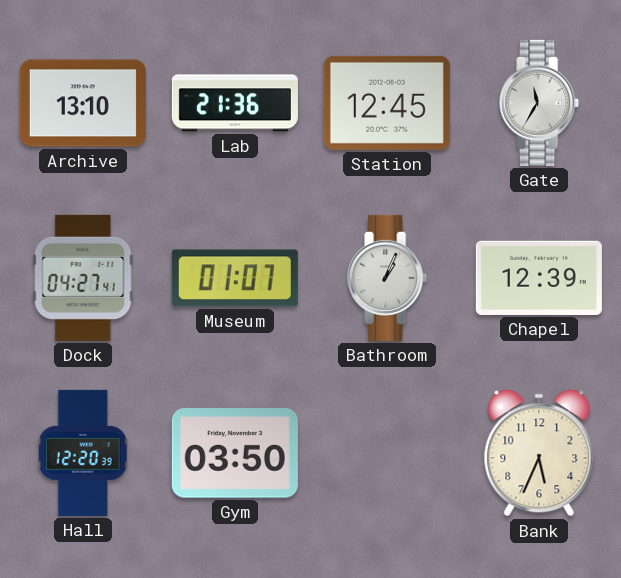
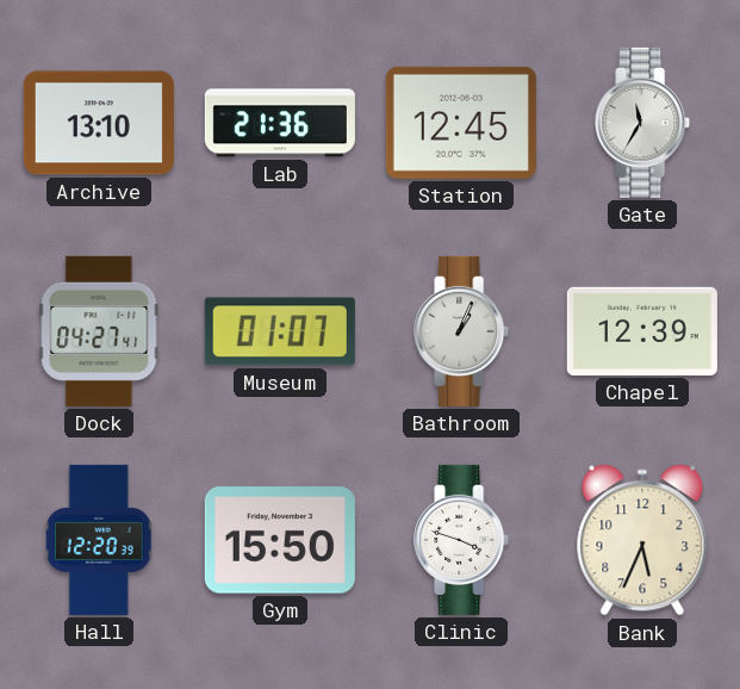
Gym: 03:50 -> 15:50 (280, 540)
Clinic: none -> 3:48 (462, 540)
